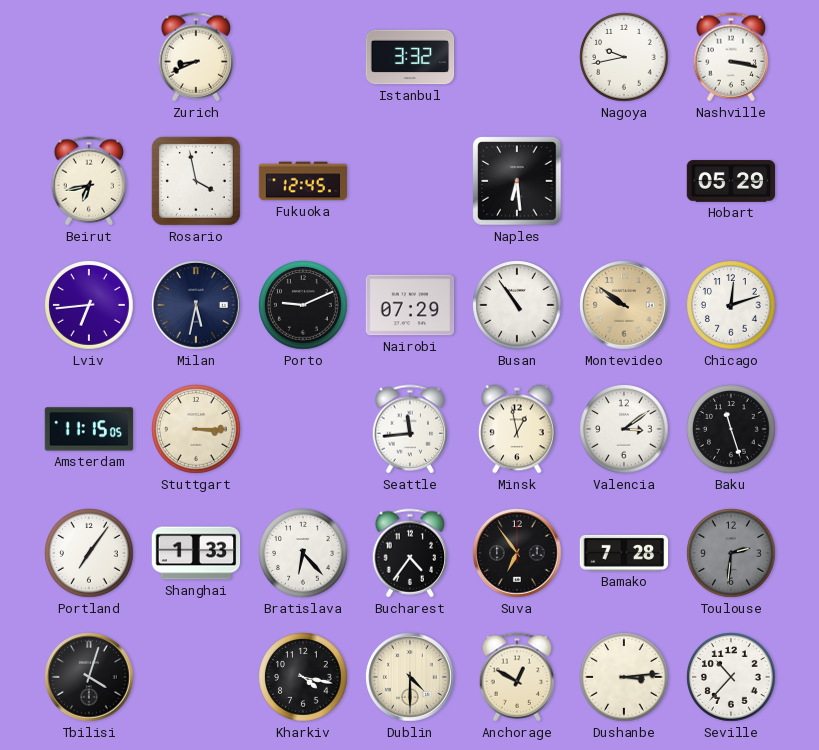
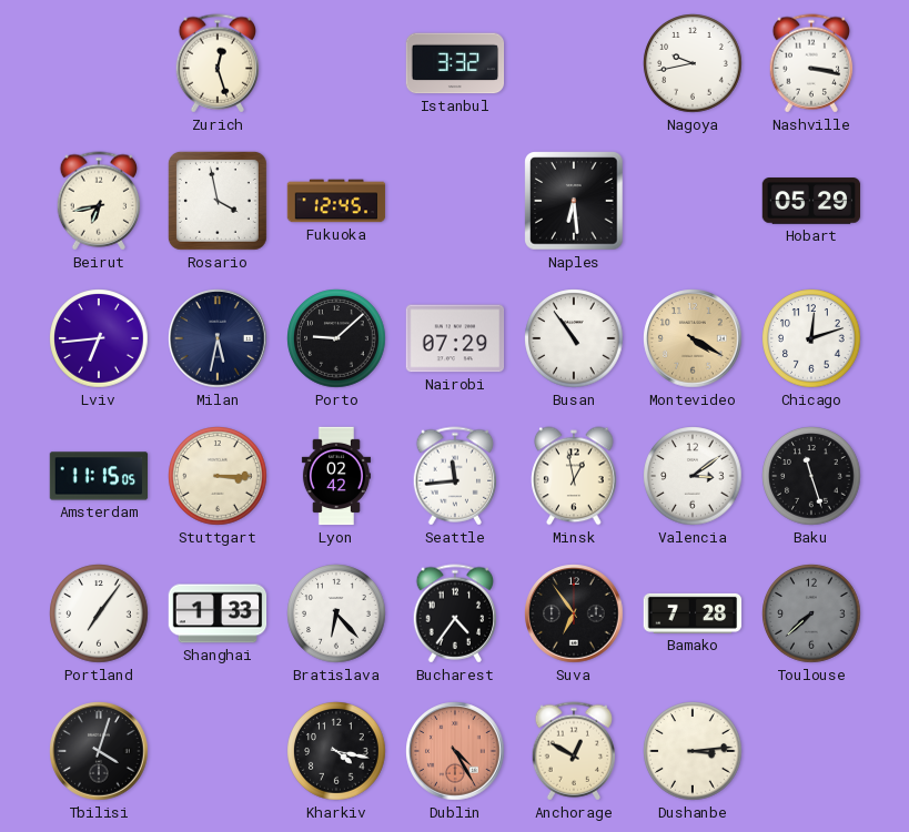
Zurich: 8:41 -> 12:27 (218, 63)
Porto: 9:11 -> 9:08 (336, 338)
Montevideo: 9:51 -> 4:20 (693, 338)
Lyon: none -> 02:42 (336, 476)
Toulouse: 2:31 -> 7:38 (811, 613)
Dublin: 4:30 -> 4:25 (455, 751)
Dublin dial: cream -> salmon (455, 751)
Seville: 10:37 -> none (731, 677)
